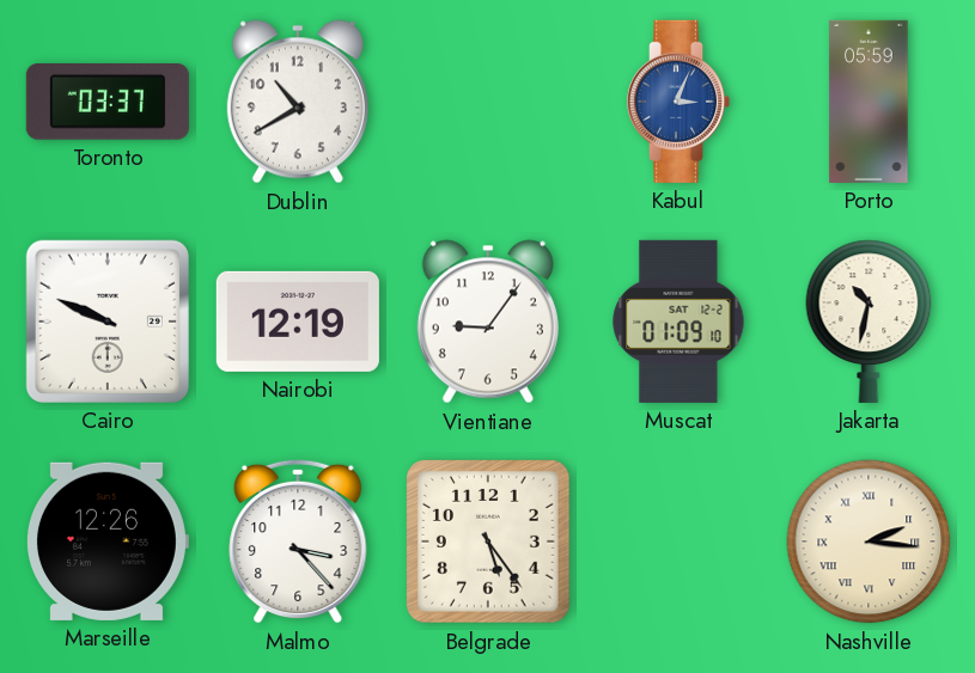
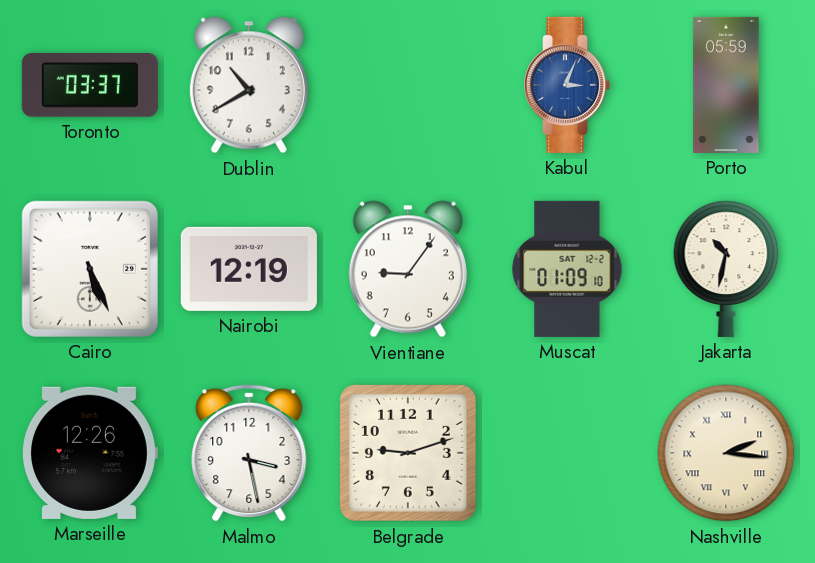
Cairo: 9:49 -> 5:26 (90, 269)
Malmo: 3:23 -> 3:28 (249, 453)
Belgrade: 5:24 -> 9:12 (409, 454)
